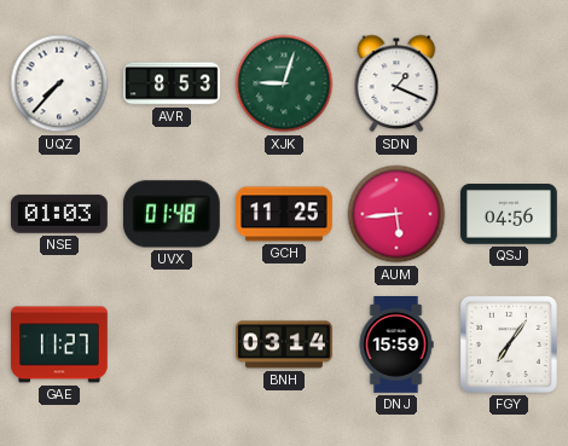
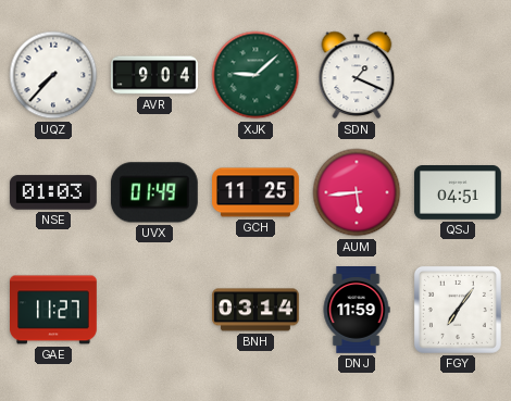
AVR: 8:53 -> 9:04 (155, 75)
XJK: 9:03 -> 9:08 (255, 75)
UVX: 01:48 -> 01:49 (154, 192)
QSJ: 04:56 -> 04:51 (459, 193)
DNJ: 15:59 -> 11:59 (357, 311)
